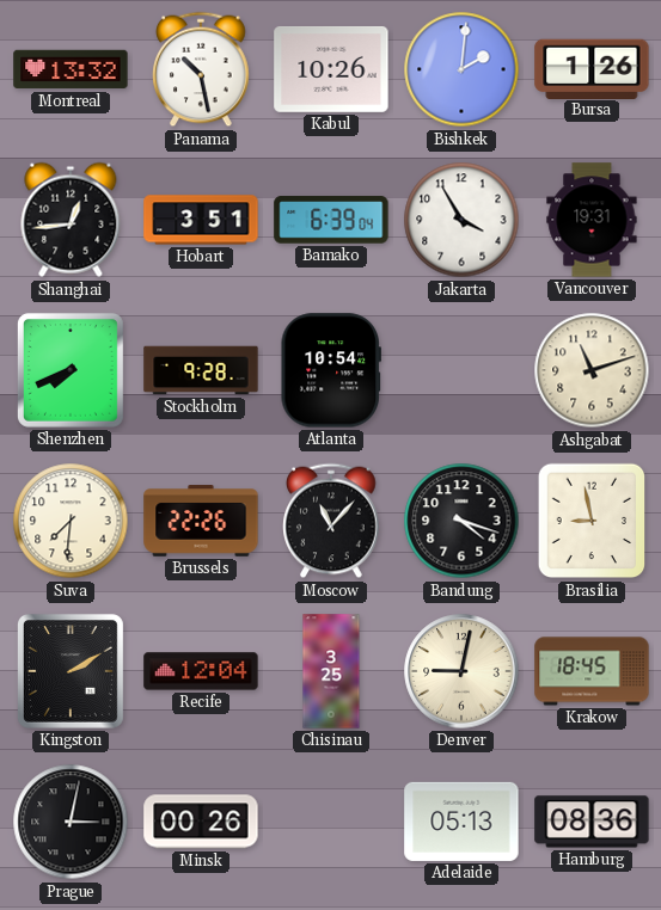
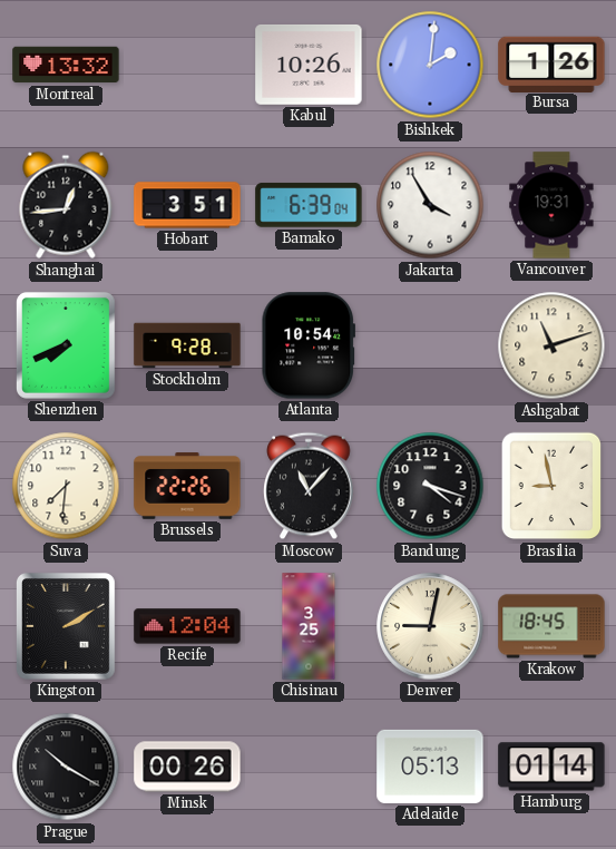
Panama: 10:28 -> none (201, 69)
Prague: 3:02 -> 10:20 (66, 767)
Hamburg: 08:36 -> 01:14 (551, 767)
